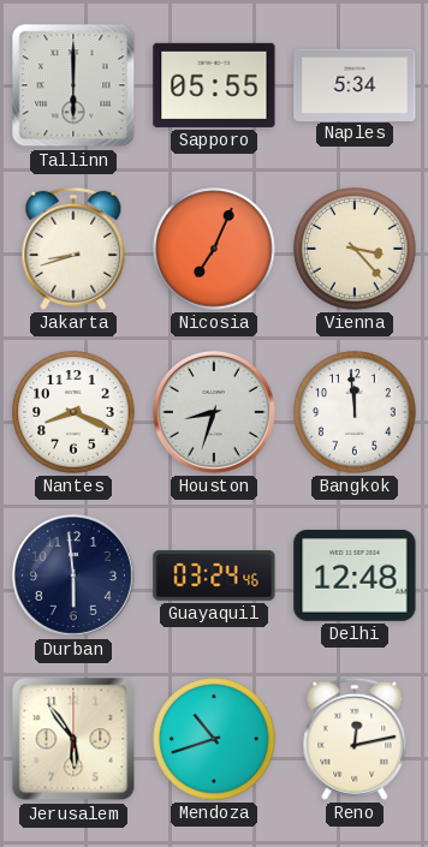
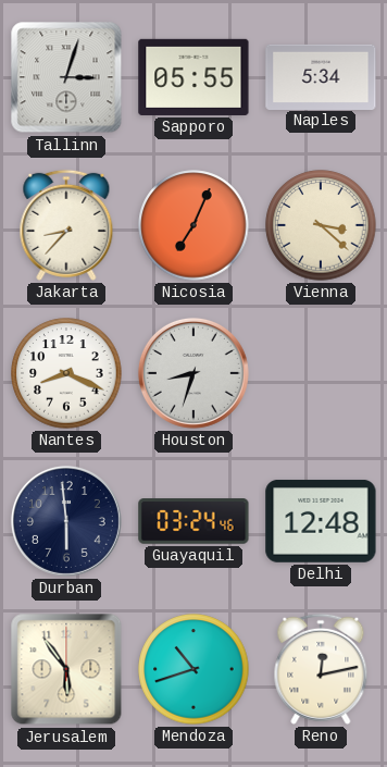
Tallinn: 6:00 -> 3:03 (66, 77)
Jakarta: 8:42 -> 8:37 (66, 225)
Vienna: 3:23 -> 3:22 (321, 225)
Bangkok: 11:59 -> none (355, 412)
